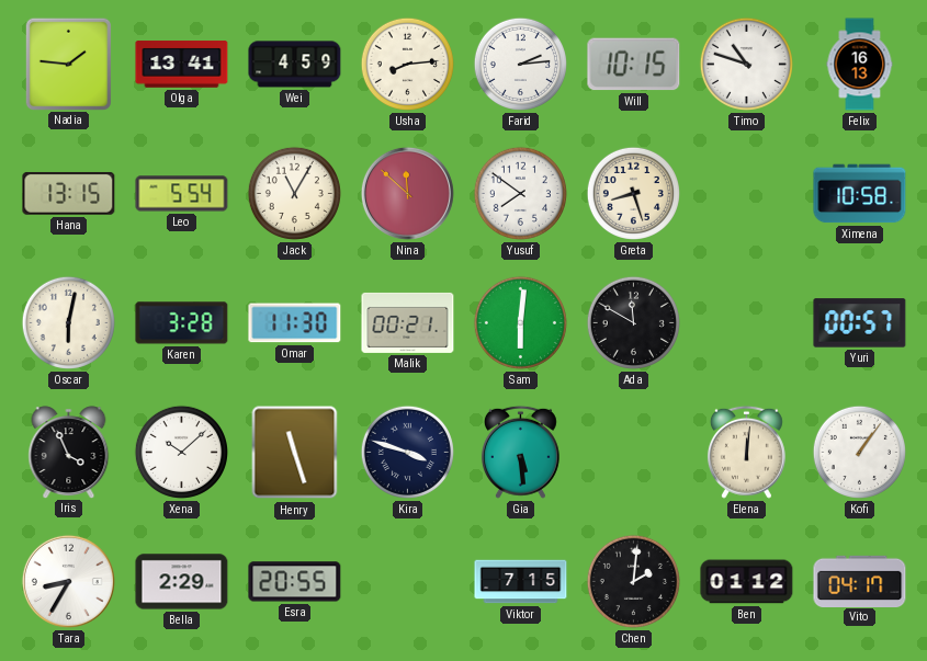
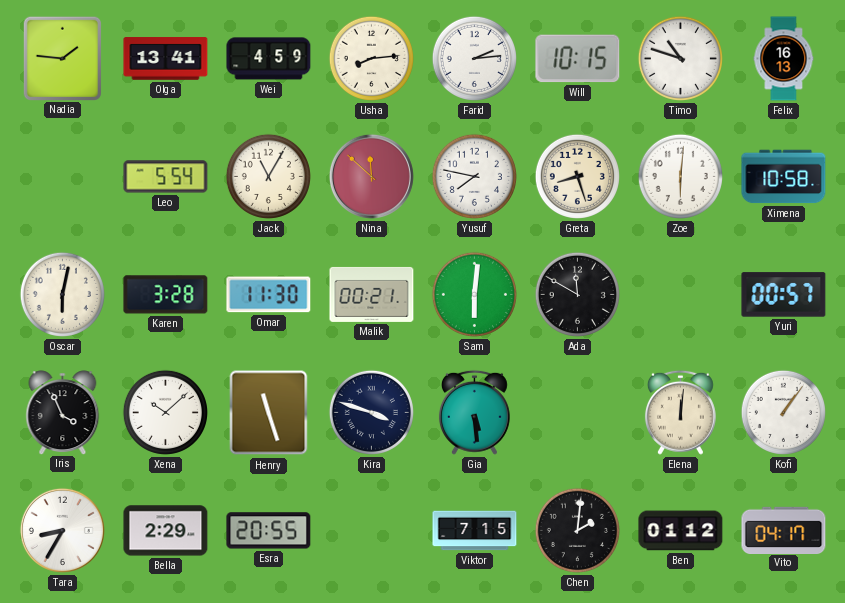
Hana: 13:15 -> none (69, 193)
Yusuf: 7:51 -> 7:47 (474, 176)
Zoe: none -> 6:01 (680, 176)
